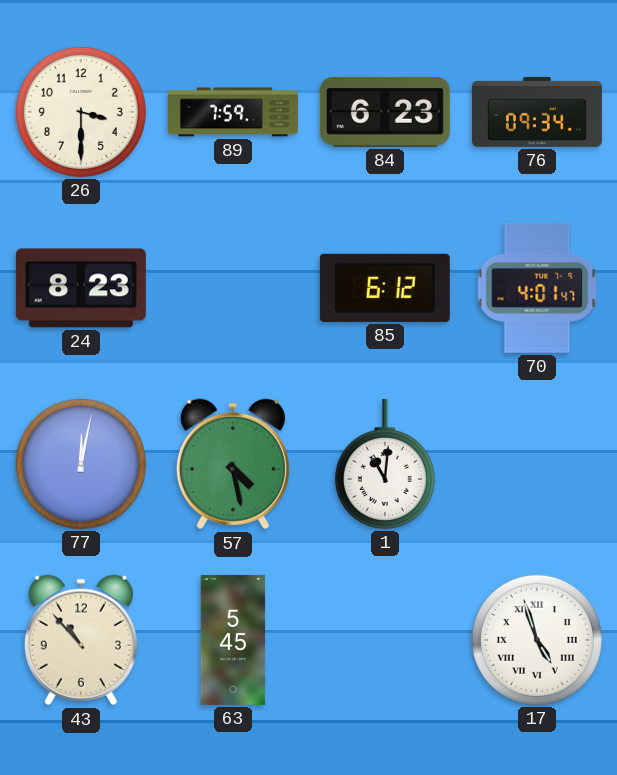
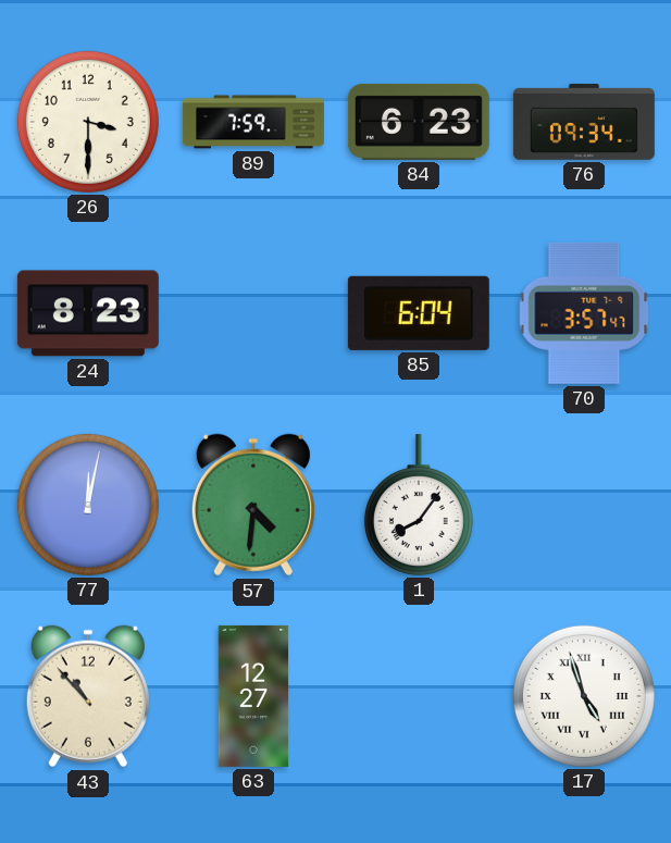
85: 6:12 -> 6:04 (419, 313)
70: 4:01 -> 3:57 (584, 313)
57: 4:28 -> 4:31 (253, 505)
1: 11:01 -> 8:06 (419, 505)
63: 5:45 -> 12:27 (253, 696)
